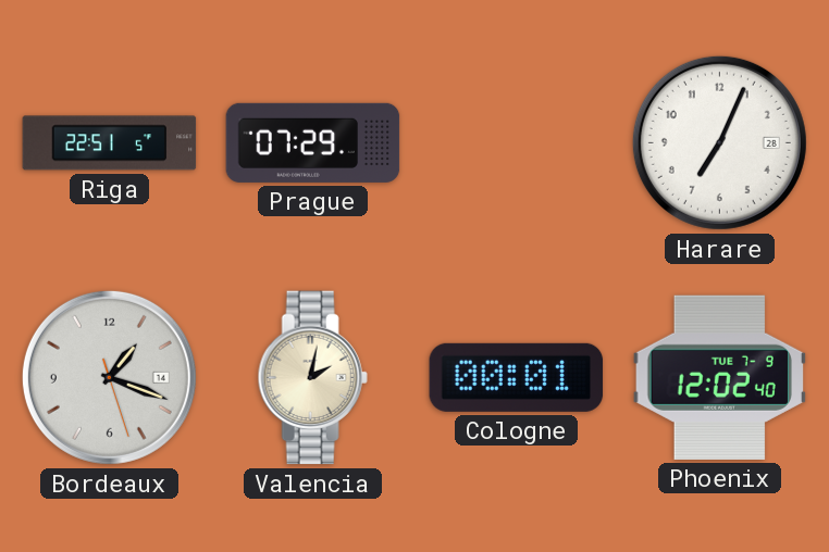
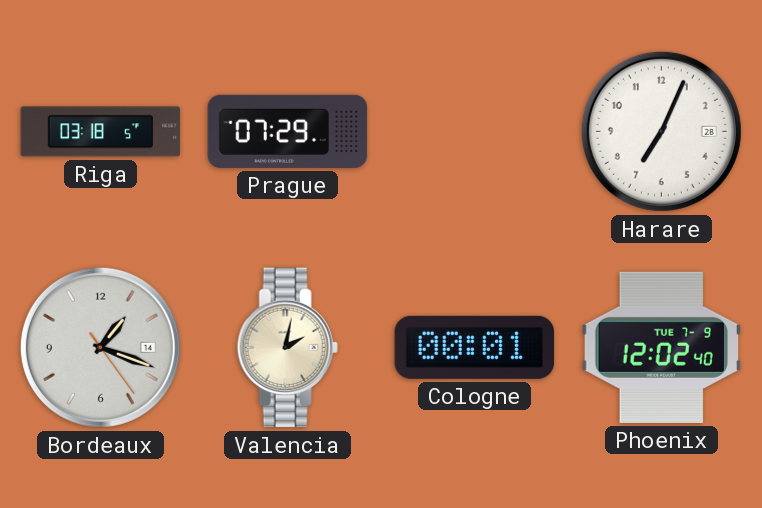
Riga: 22:51 -> 03:18 (101, 132)
Bordeaux: 1:18:27 -> 1:18:24 (100, 347)
